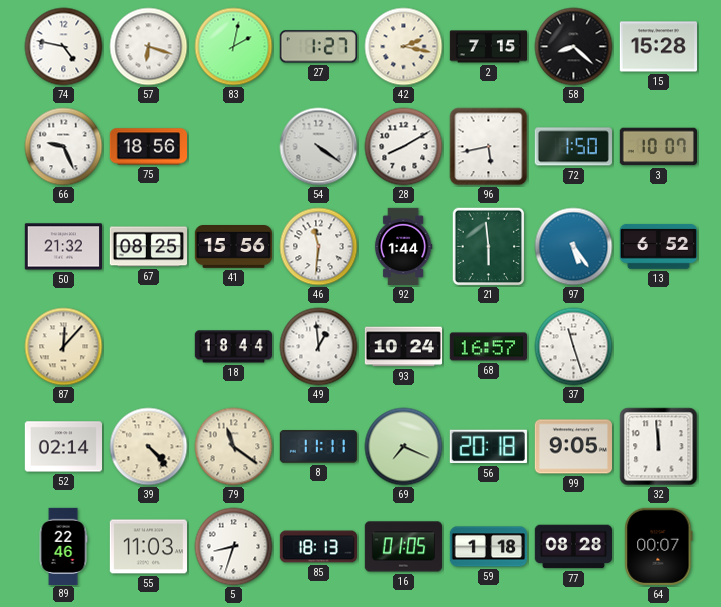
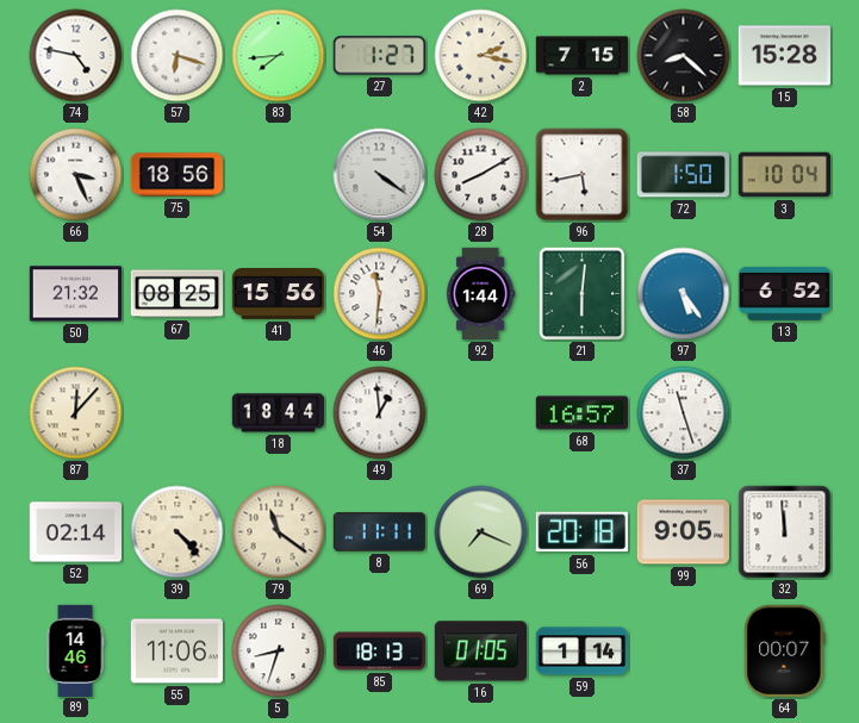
83: 2:02 -> 7:44 (279, 56)
66: 9:26 -> 3:26 (76, 175)
3: 10:07 -> 10:04 (784, 175)
21: 5:59 -> 6:01 (583, 294)
93: 10:24 -> none (404, 347)
89: 22:46 -> 14:46 (75, 650)
55: 11:03 -> 11:06 (176, 652)
59: 1:18 -> 1:14 (583, 652)
77: 08:28 -> none (573, 547)
